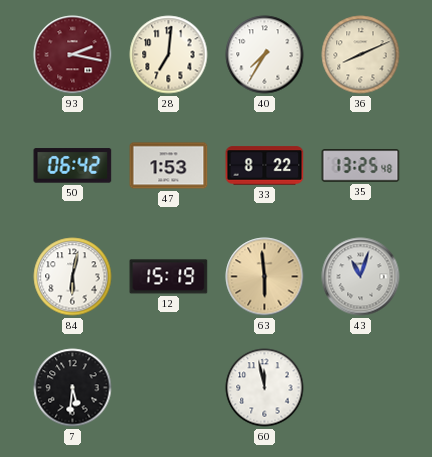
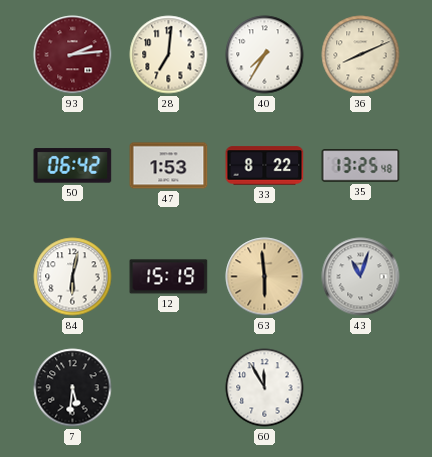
93: 2:17 -> 2:14 (73, 55)
60: 11:58 -> 11:55 (265, 388)
